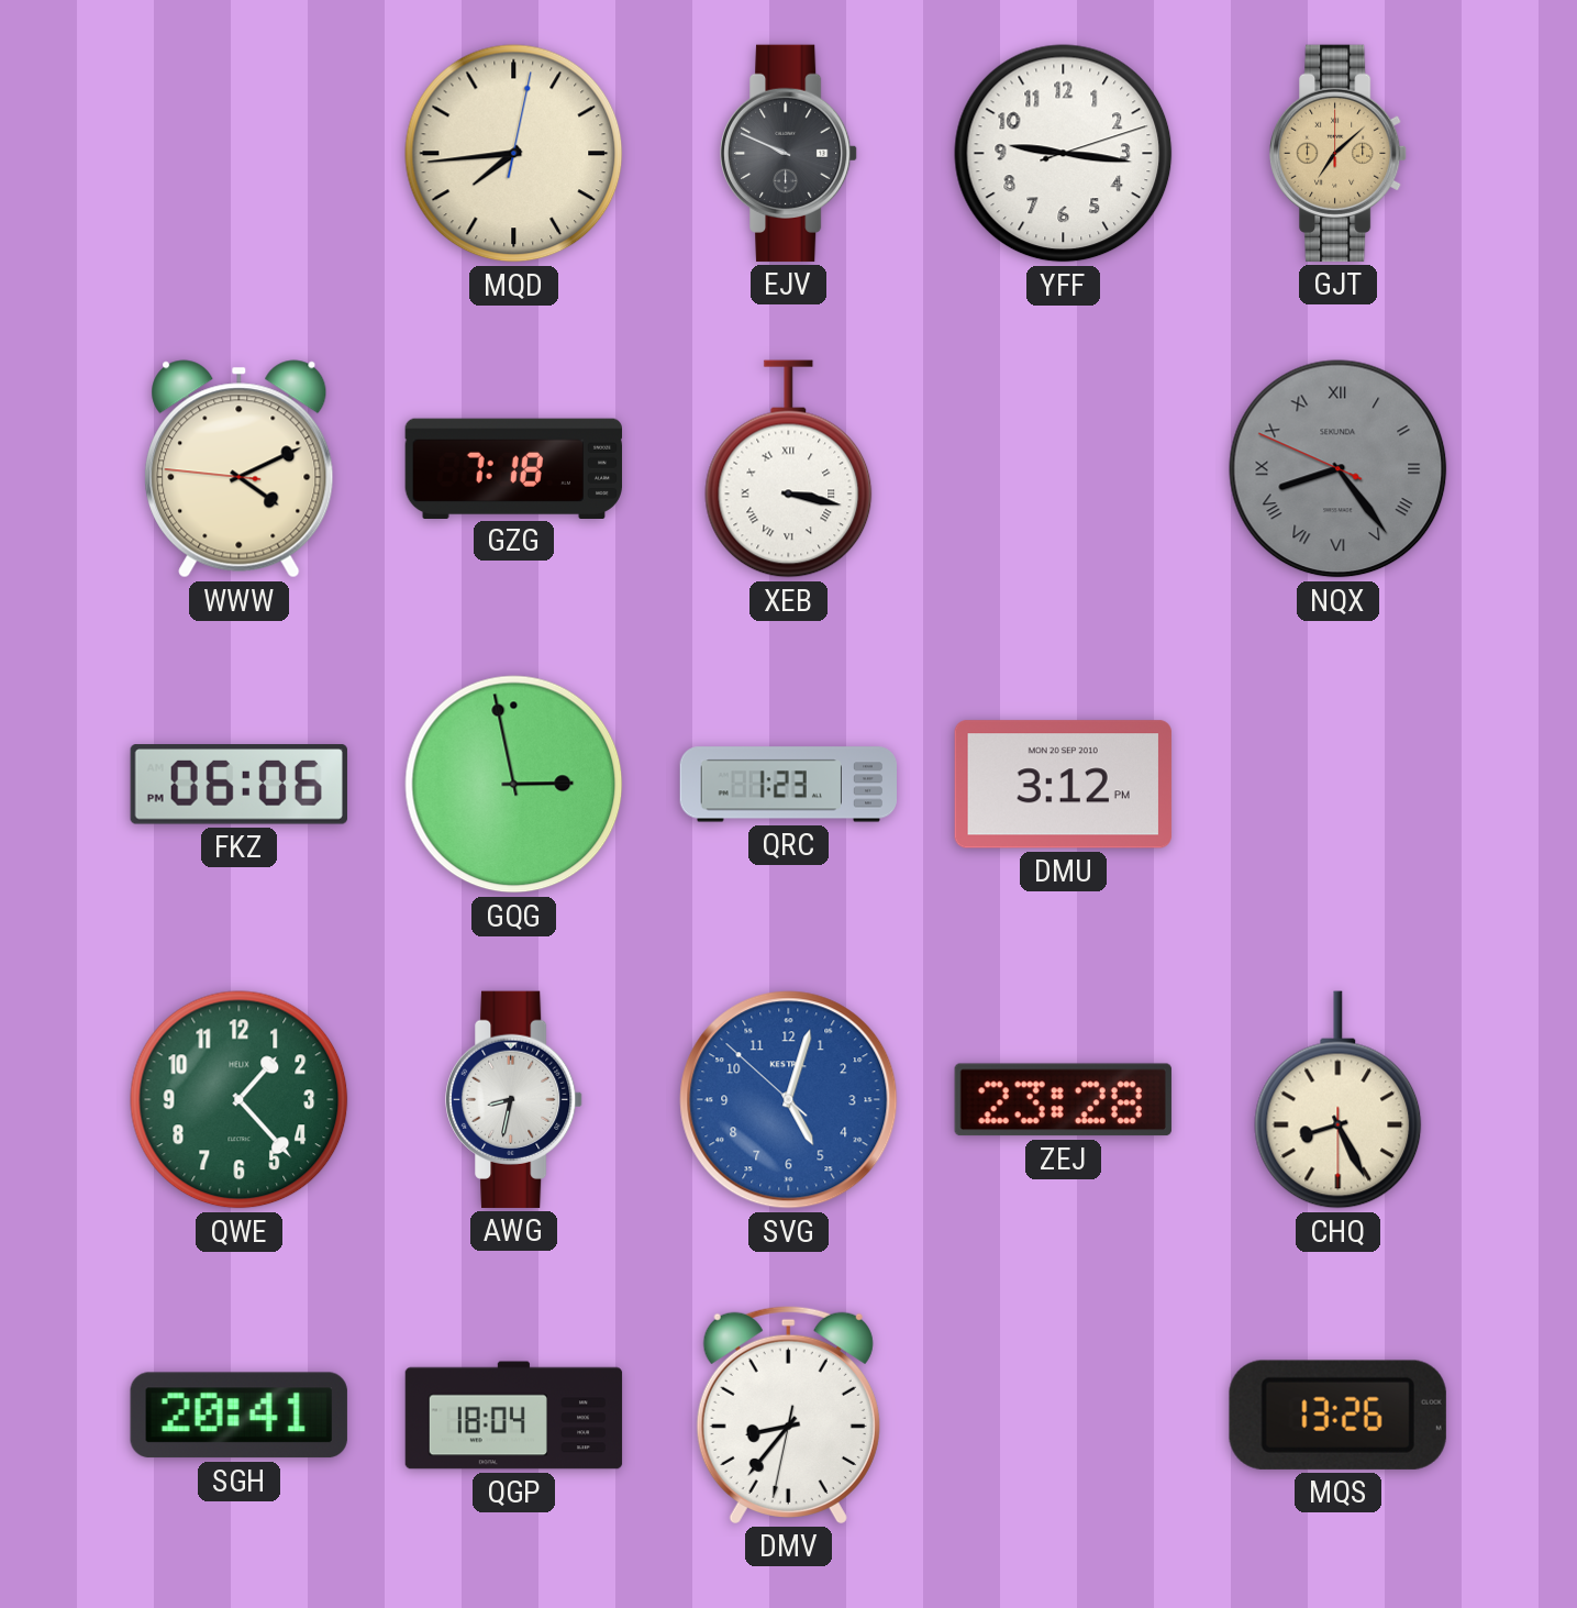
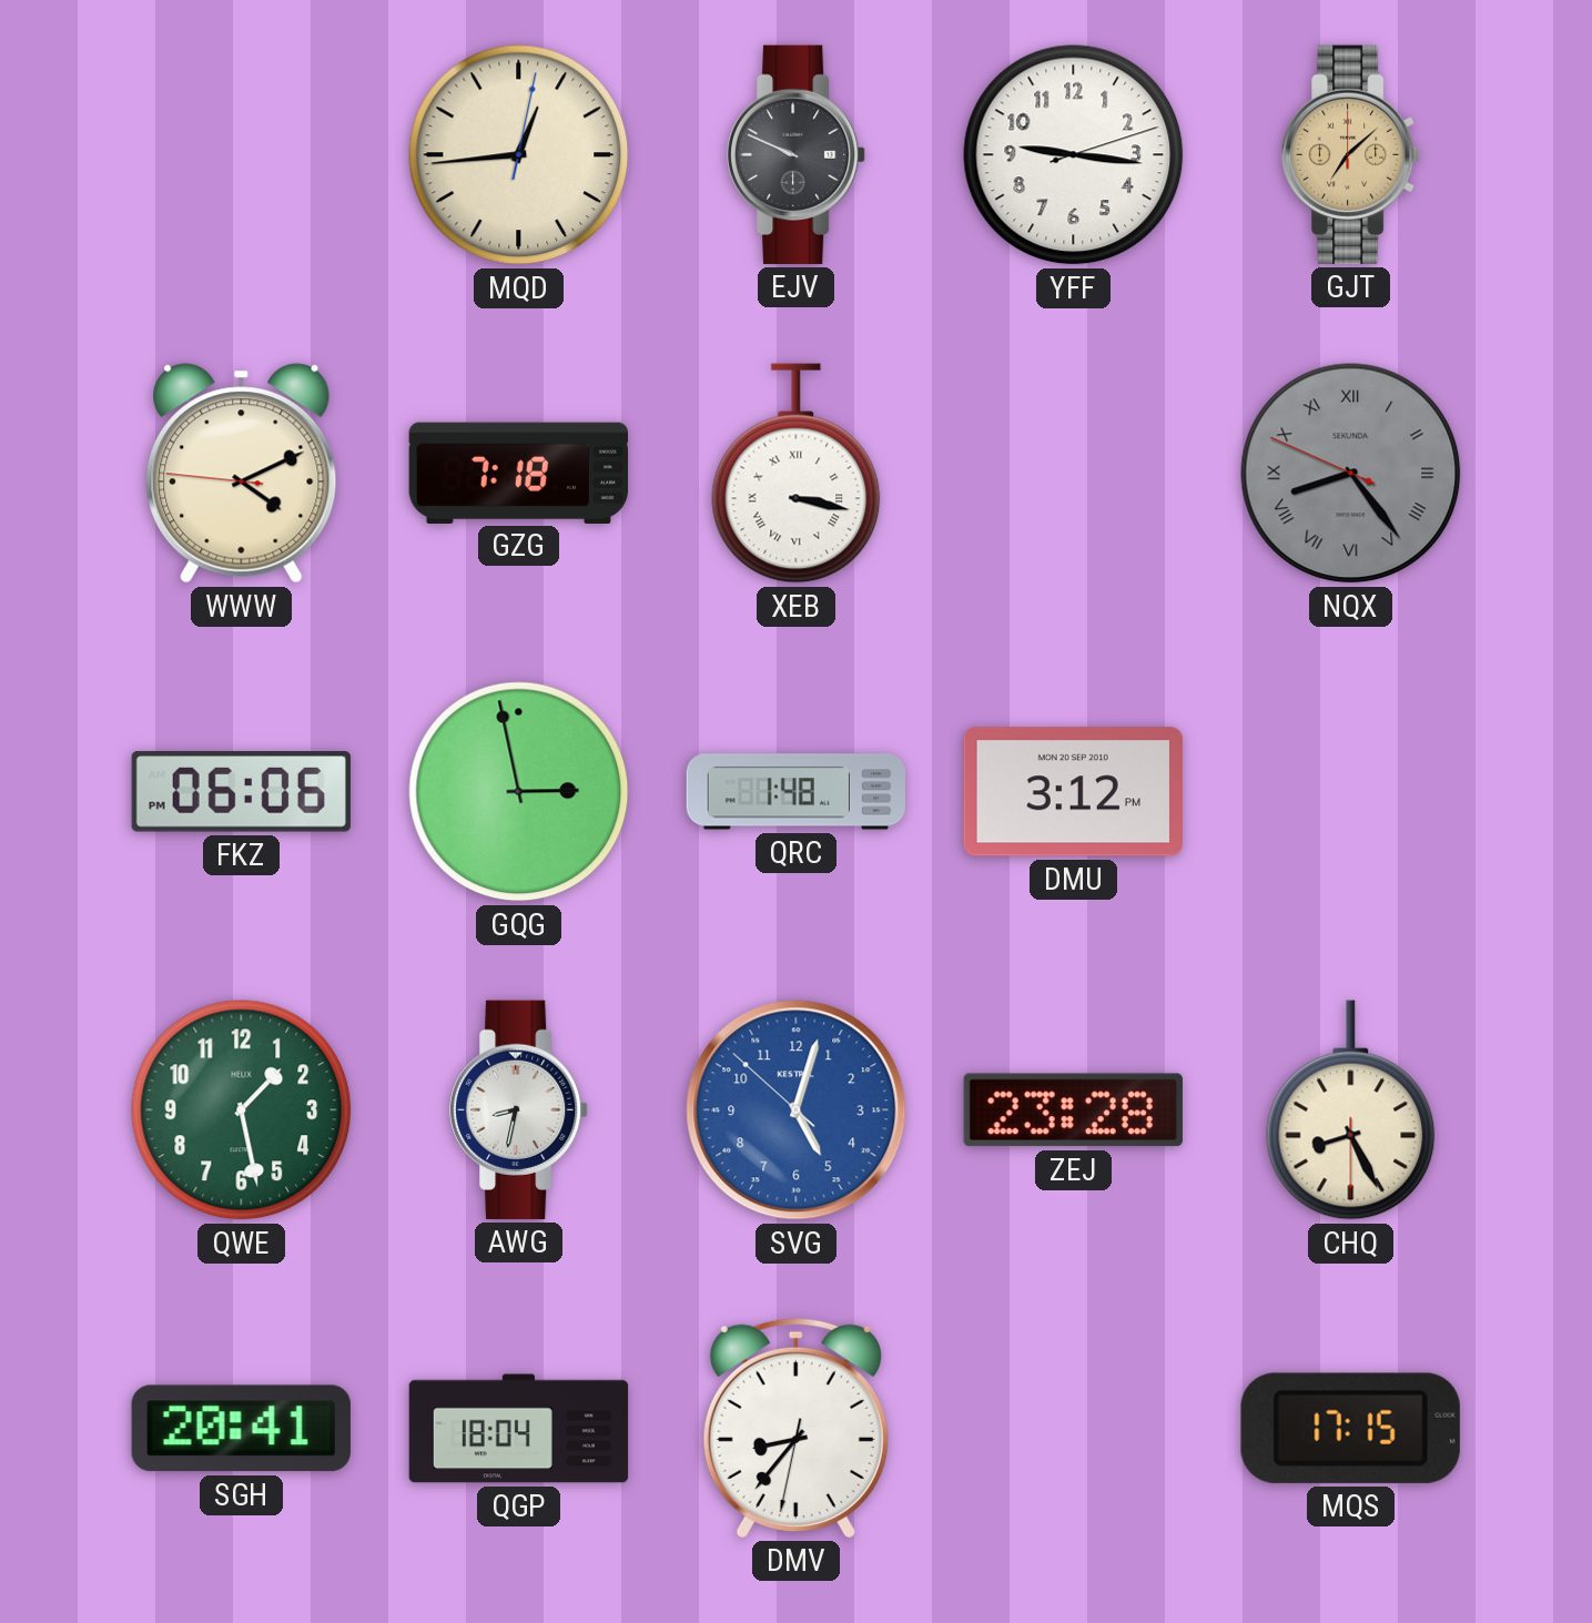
MQD: 7:44 -> 12:44 (519, 155)
QRC: 1:23 -> 1:48 (795, 792)
QWE: 1:23 -> 1:28 (242, 1110)
MQS: 13:26 -> 17:15 (1350, 1428)
